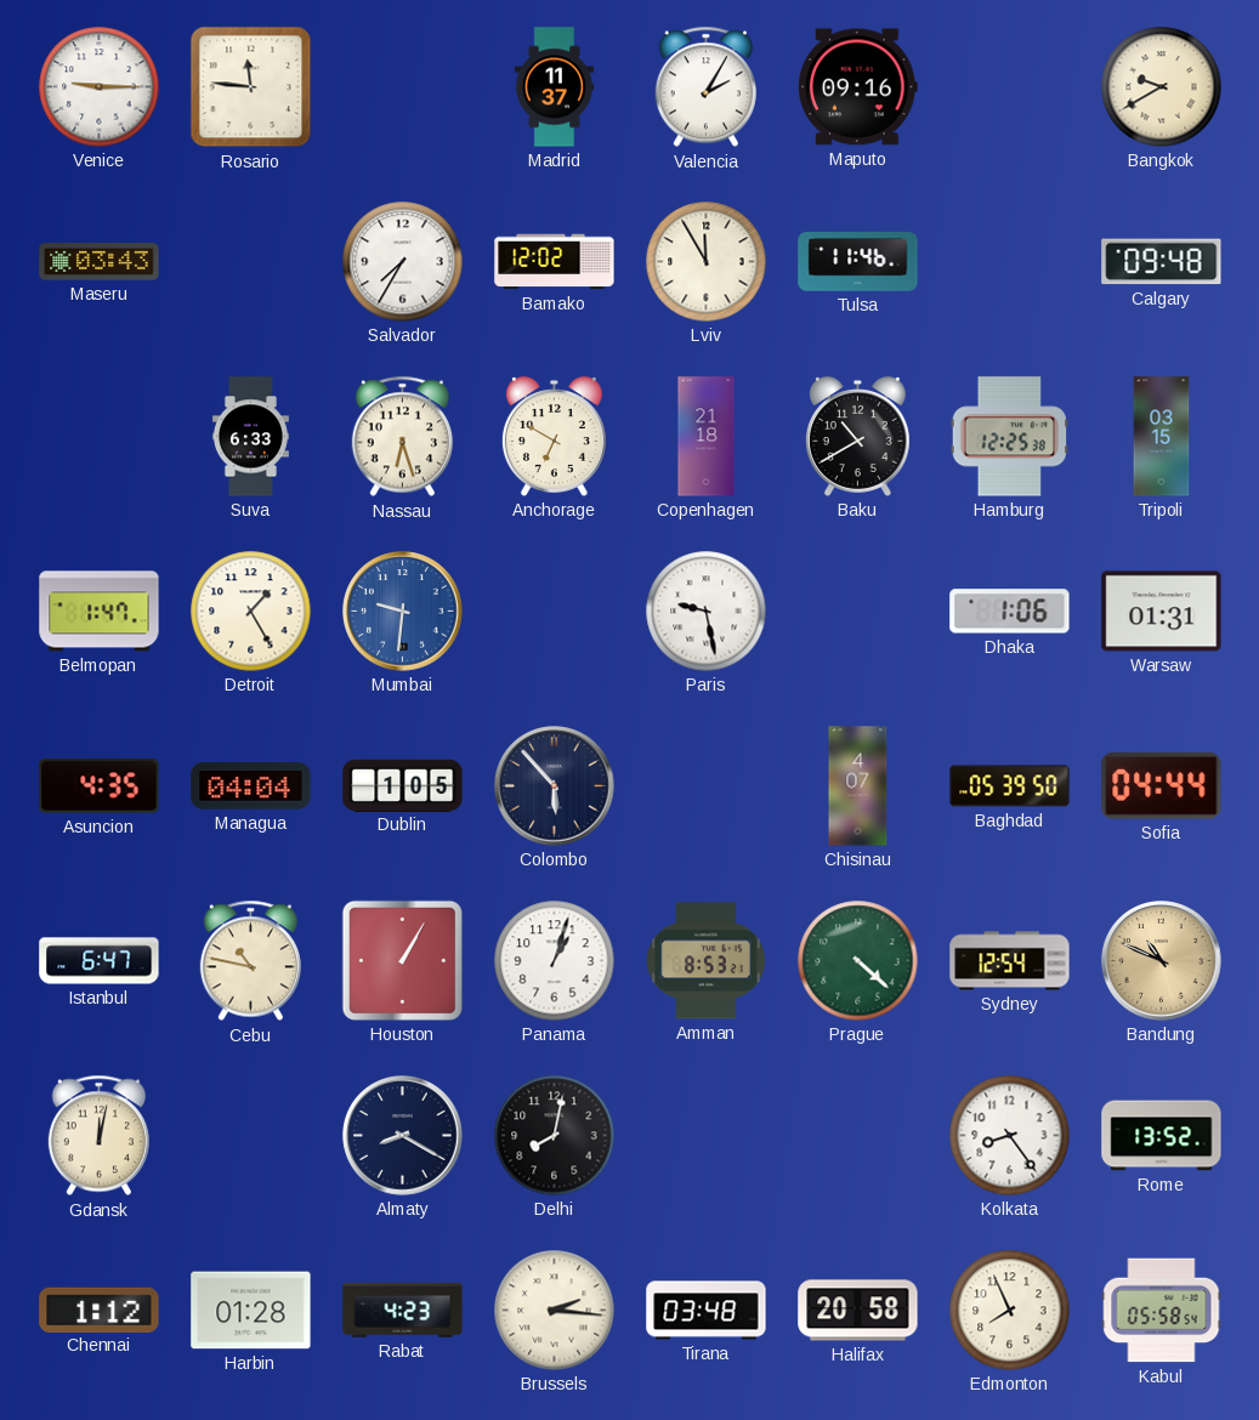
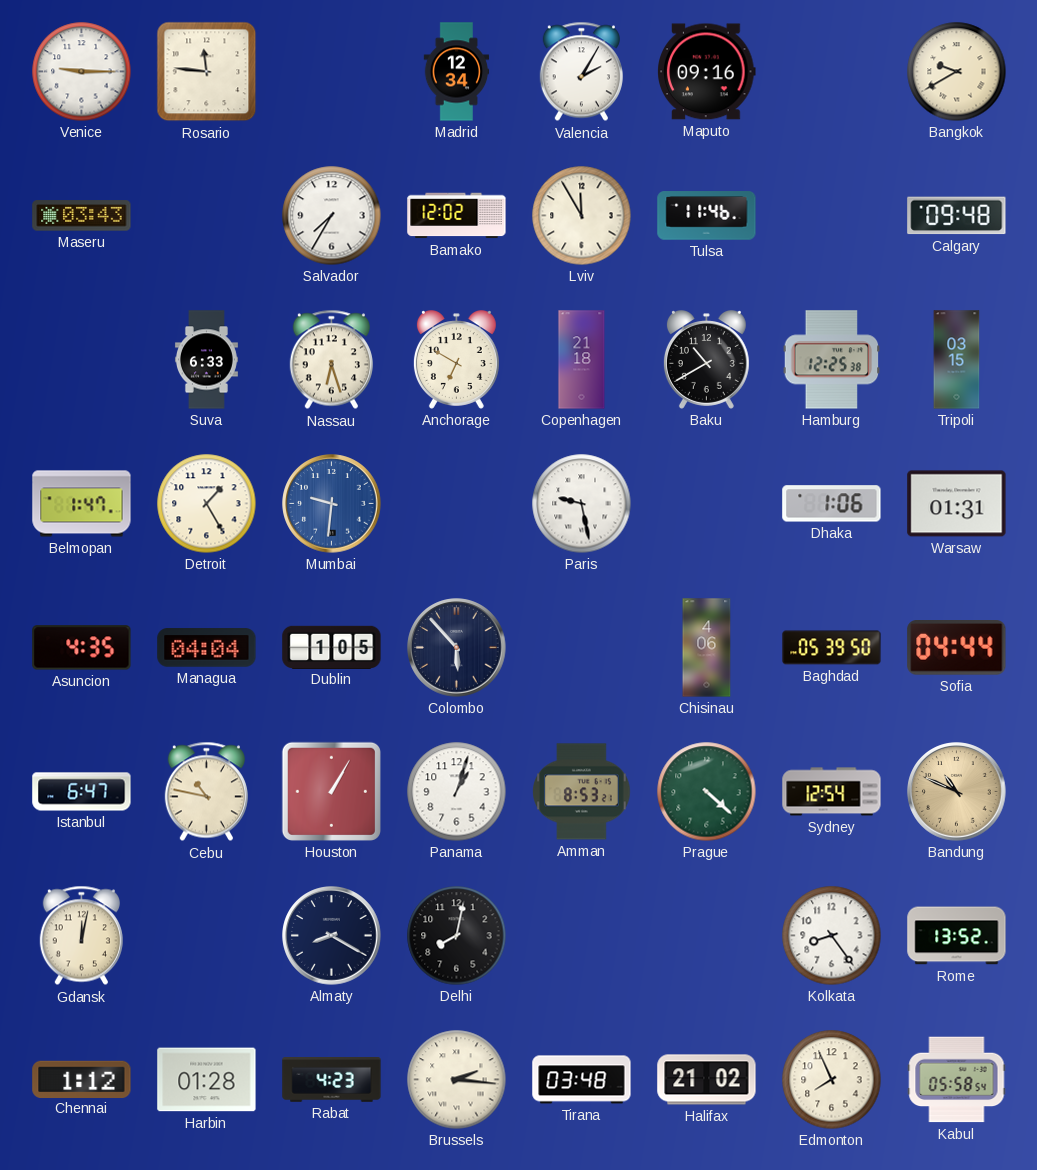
Madrid: 11:37 -> 12:34 (457, 72)
Chisinau: 4:07 -> 4:06 (707, 648)
Halifax: 20:58 -> 21:02 (707, 1080)
